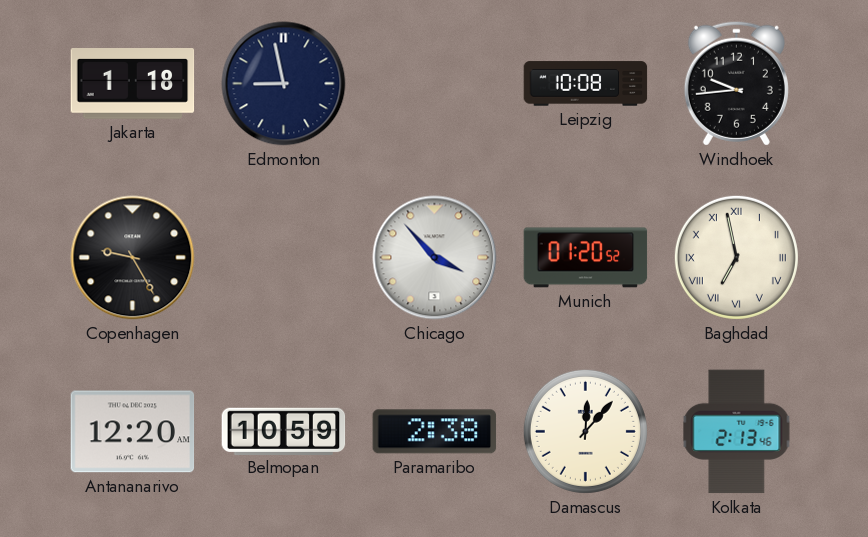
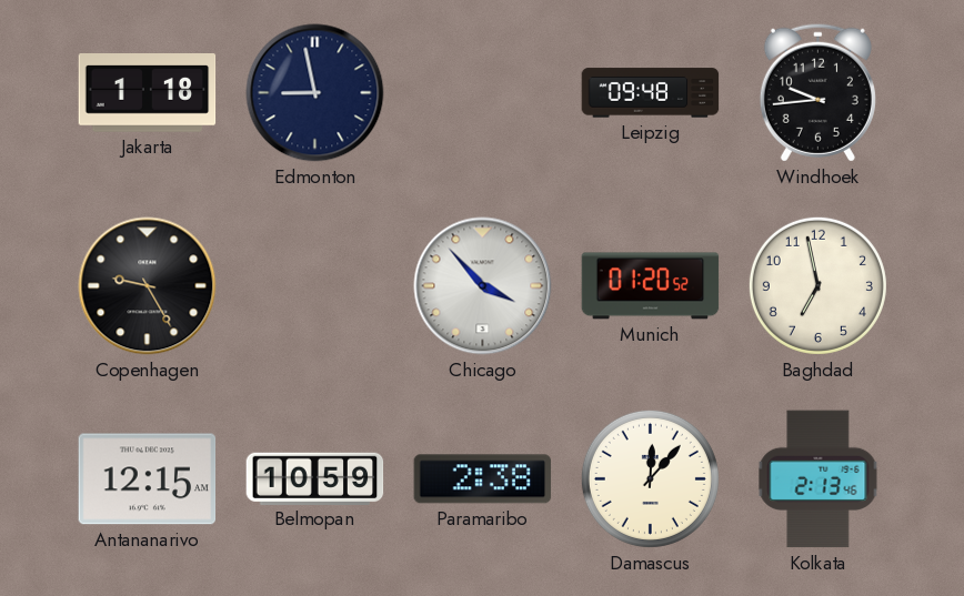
Leipzig: 10:08 -> 09:48 (651, 93)
Baghdad numerals: Roman -> Arabic (817, 285)
Antananarivo: 12:20 -> 12:15 (148, 479)
